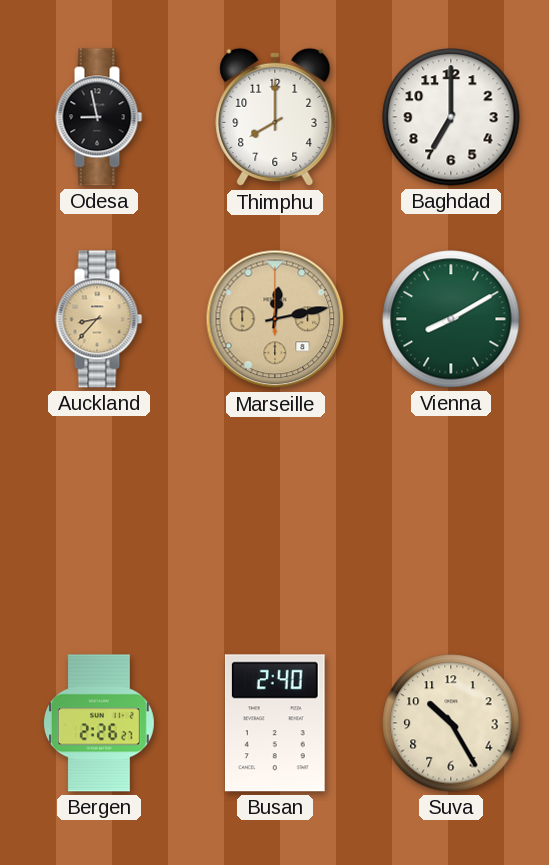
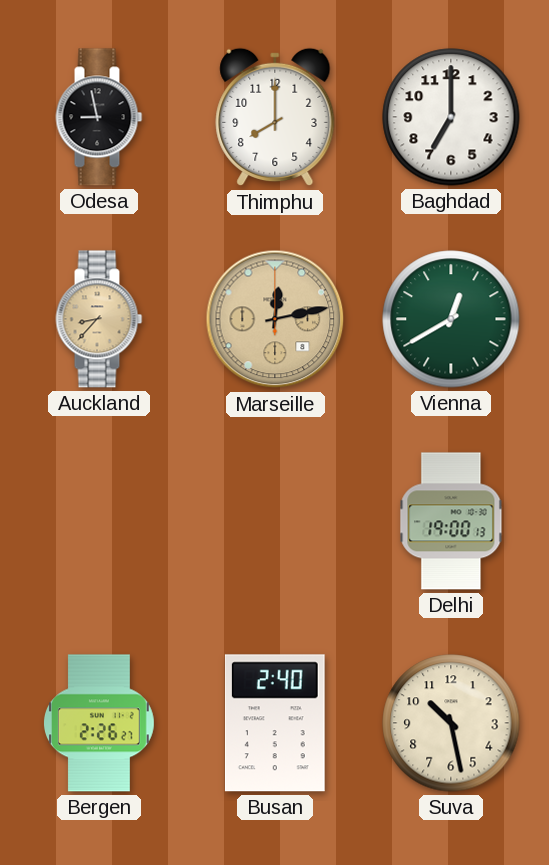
Vienna: 8:10 -> 12:40 (451, 319)
Delhi: none -> 19:00 (451, 521)
Suva: 10:25 -> 10:28 (451, 723)
